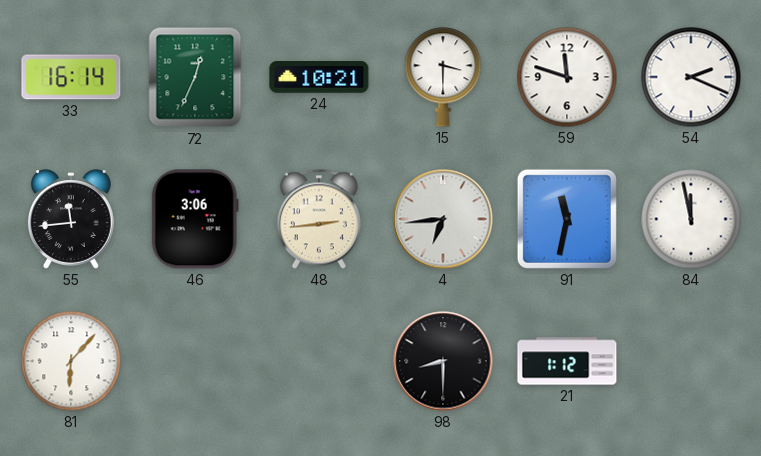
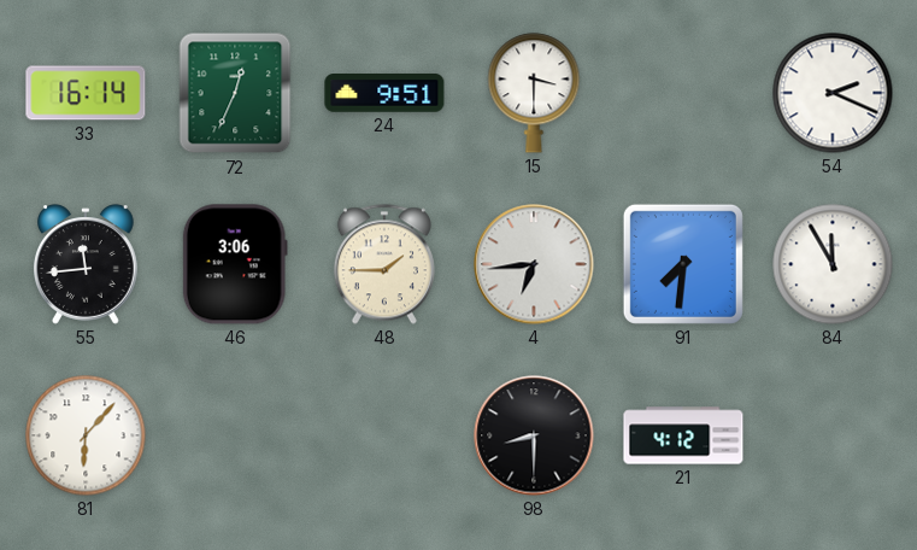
24: 10:21 -> 9:51 (384, 94)
59: 11:48 -> none (567, 77)
48: 2:44 -> 1:45 (384, 264)
91: 11:32 -> 7:31 (683, 264)
84: 11:58 -> 11:55 (833, 264)
21: 1:12 -> 4:12 (683, 435)
